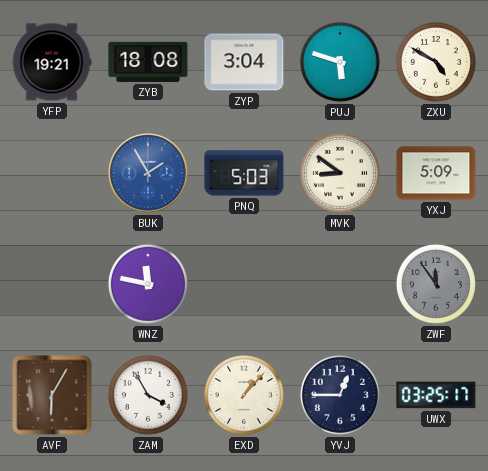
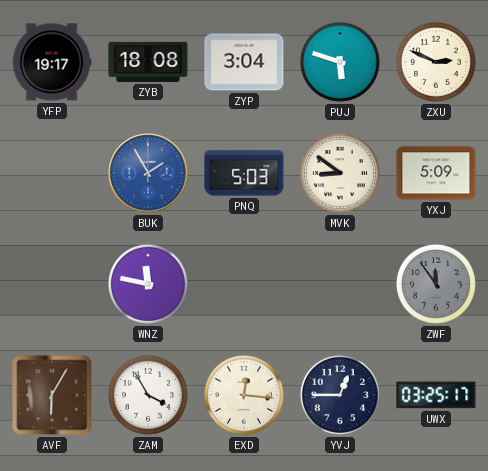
YFP: 19:21 -> 19:17 (52, 62)
ZXU: 4:50 -> 2:49 (436, 62)
EXD: 1:07 -> 12:16 (244, 395)
